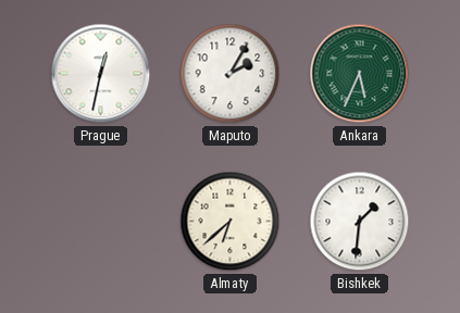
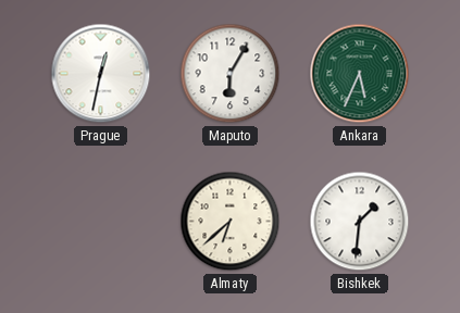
Maputo: 2:05 -> 6:05 (231, 74)
